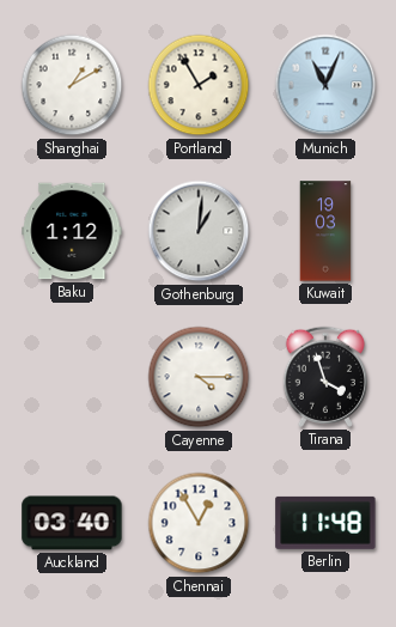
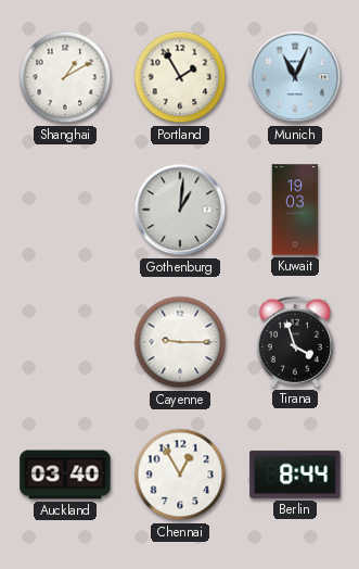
Baku: 1:12 -> none (72, 231)
Cayenne: 4:15 -> 9:15 (180, 342)
Berlin: 11:48 -> 8:44 (295, 475)
